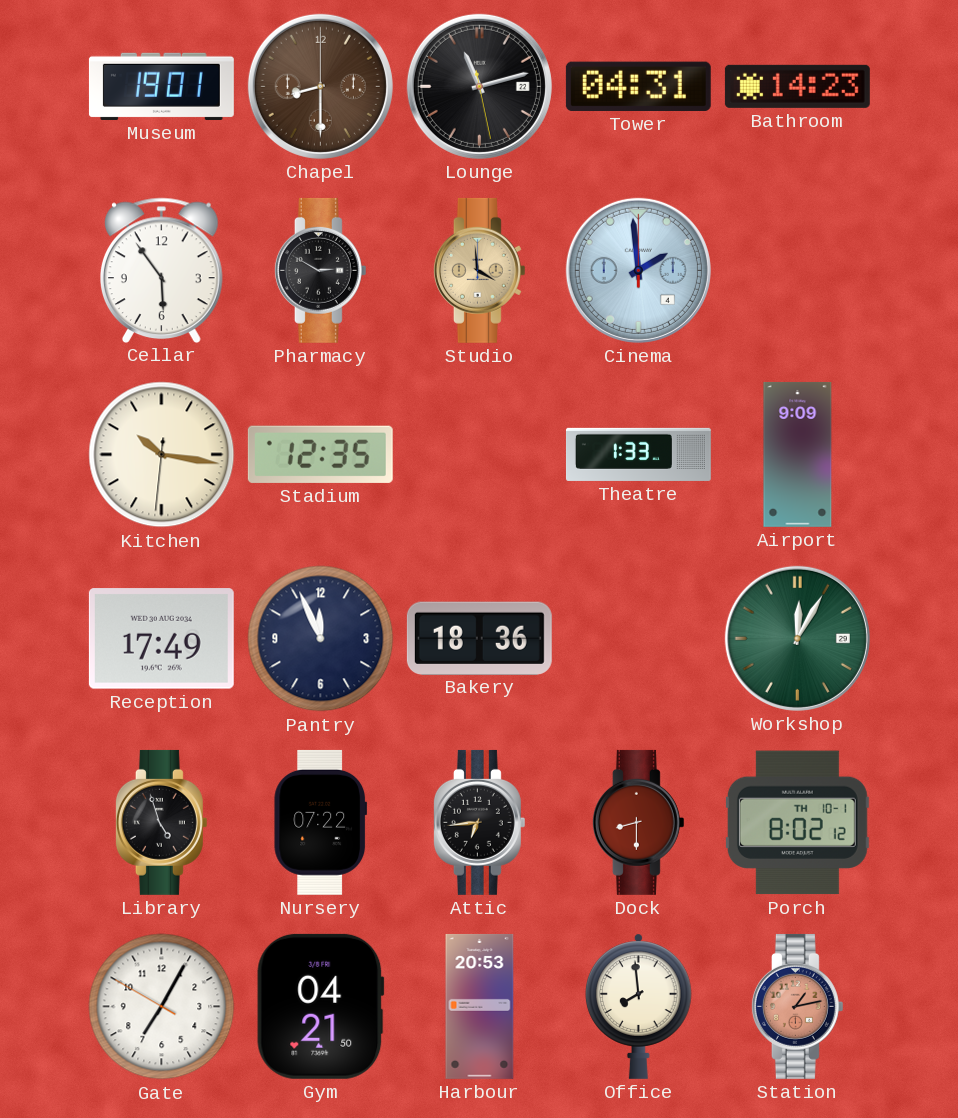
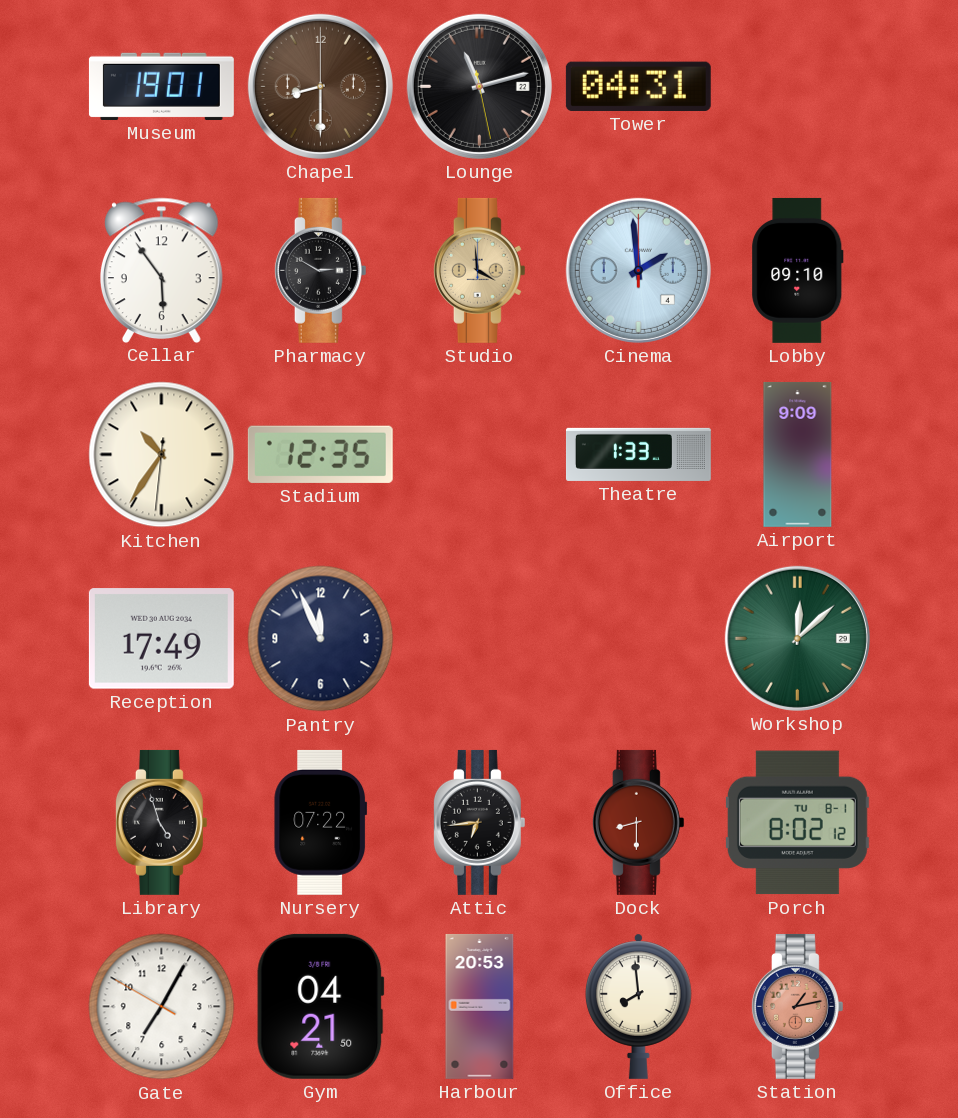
Bathroom: 14:23 -> none (797, 86)
Lobby: none -> 09:10 (798, 270)
Kitchen: 10:16 -> 10:35 (162, 455)
Bakery: 18:36 -> none (479, 638)
Workshop: 12:05 -> 12:08 (797, 638)
Porch date: TH 10-1 -> TU 8-1 (797, 823)
